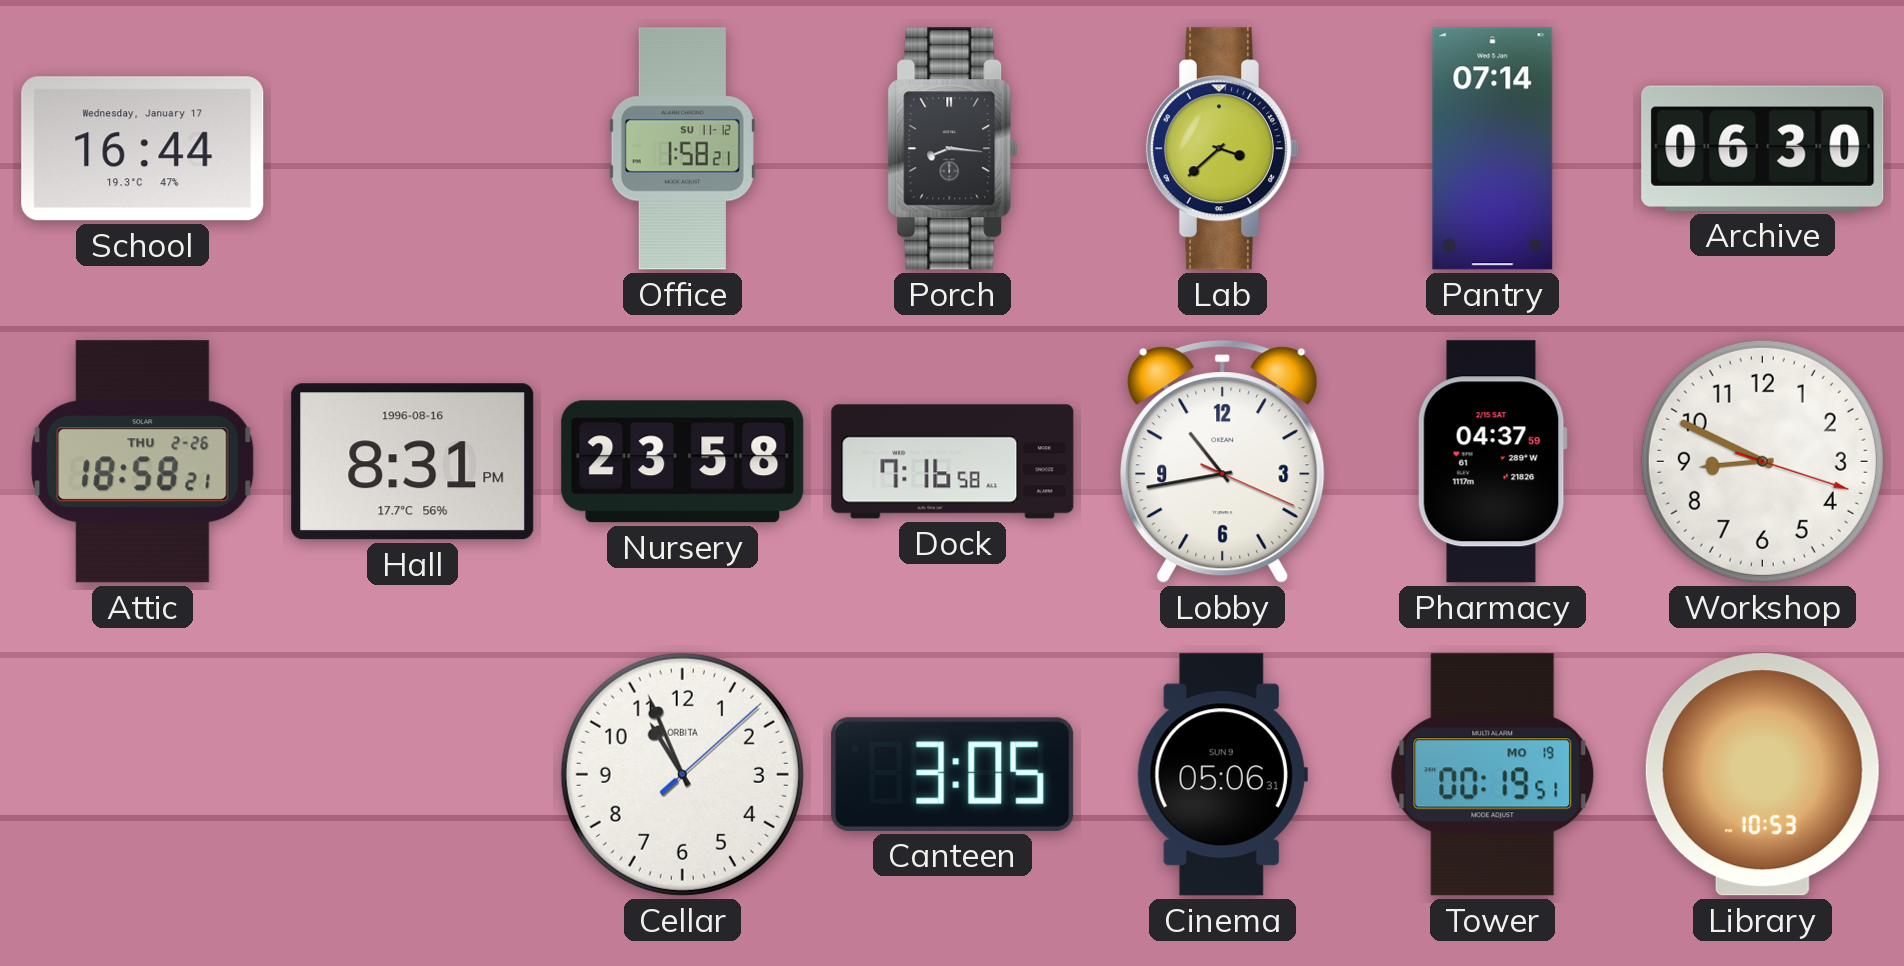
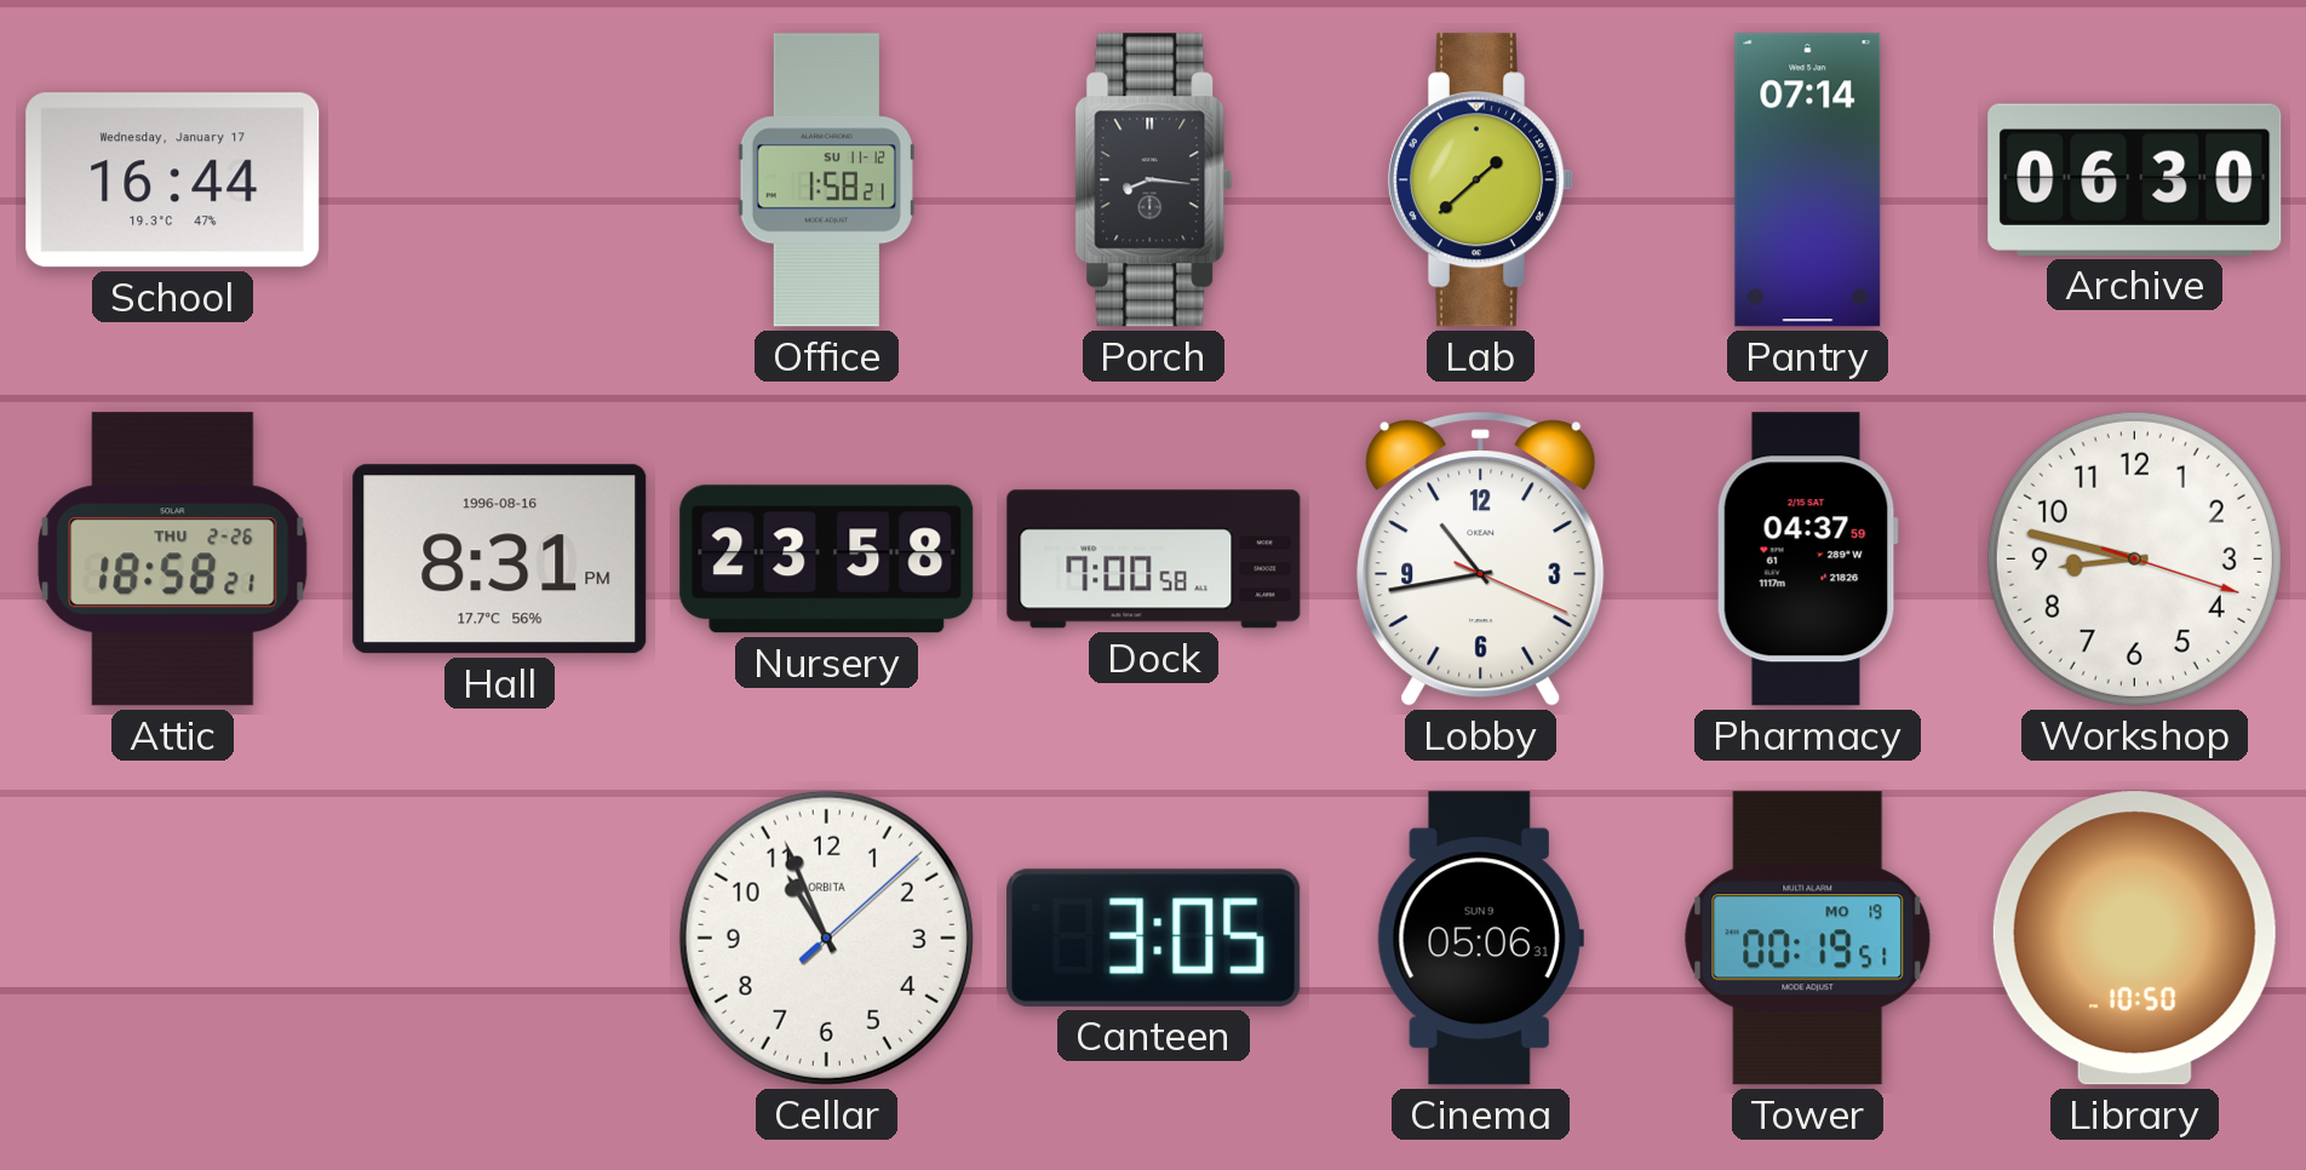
Lab: 3:38 -> 1:38 (1480, 180)
Dock: 7:16 -> 7:00 (1154, 560)
Workshop: 8:49 -> 8:47 (2134, 558)
Library: 10:53 -> 10:50 (2134, 939)
